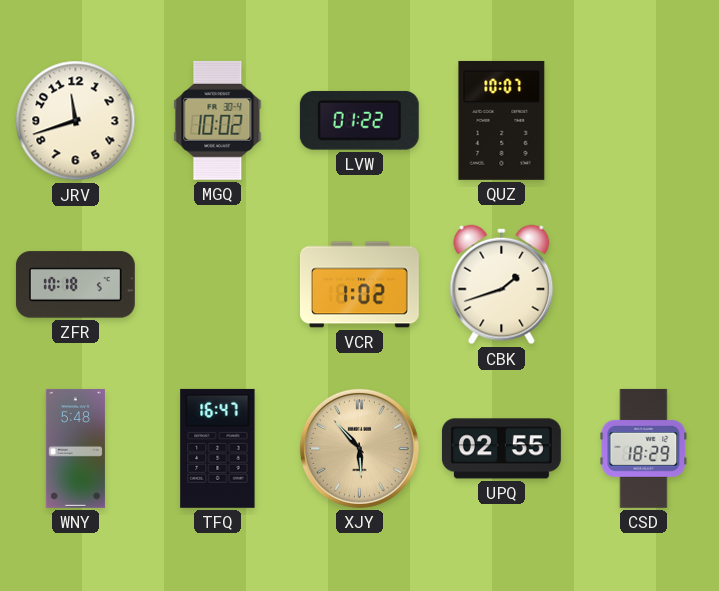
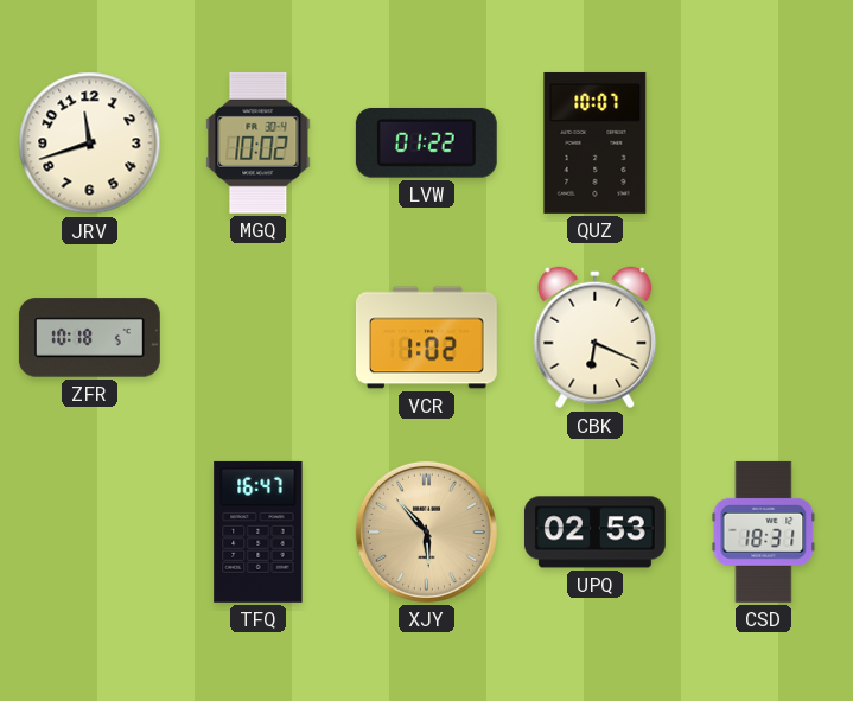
CBK: 1:42 -> 6:19 (596, 338)
WNY: 5:48 -> none (75, 448)
UPQ: 02:55 -> 02:53 (594, 533)
CSD: 18:29 -> 18:31 (764, 531)
